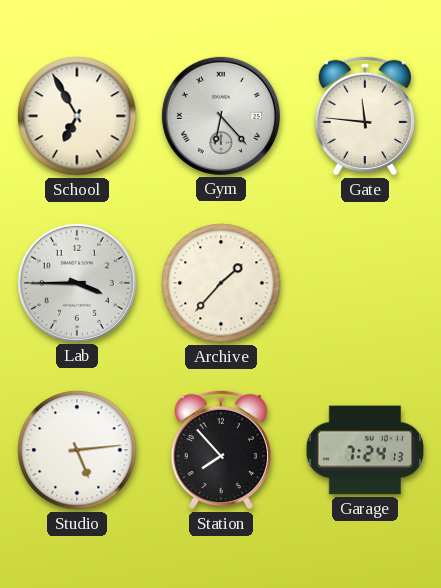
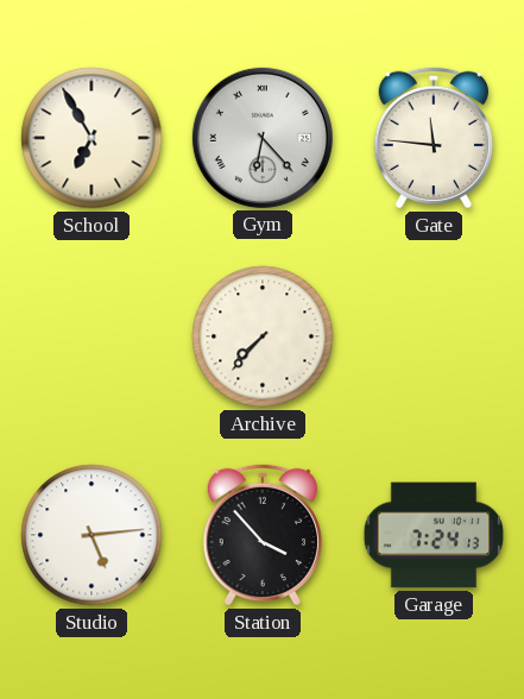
Lab: 3:45 -> none (77, 283)
Archive: 1:37 -> 7:37 (263, 336)
Station: 7:53 -> 3:53 (263, 535)
